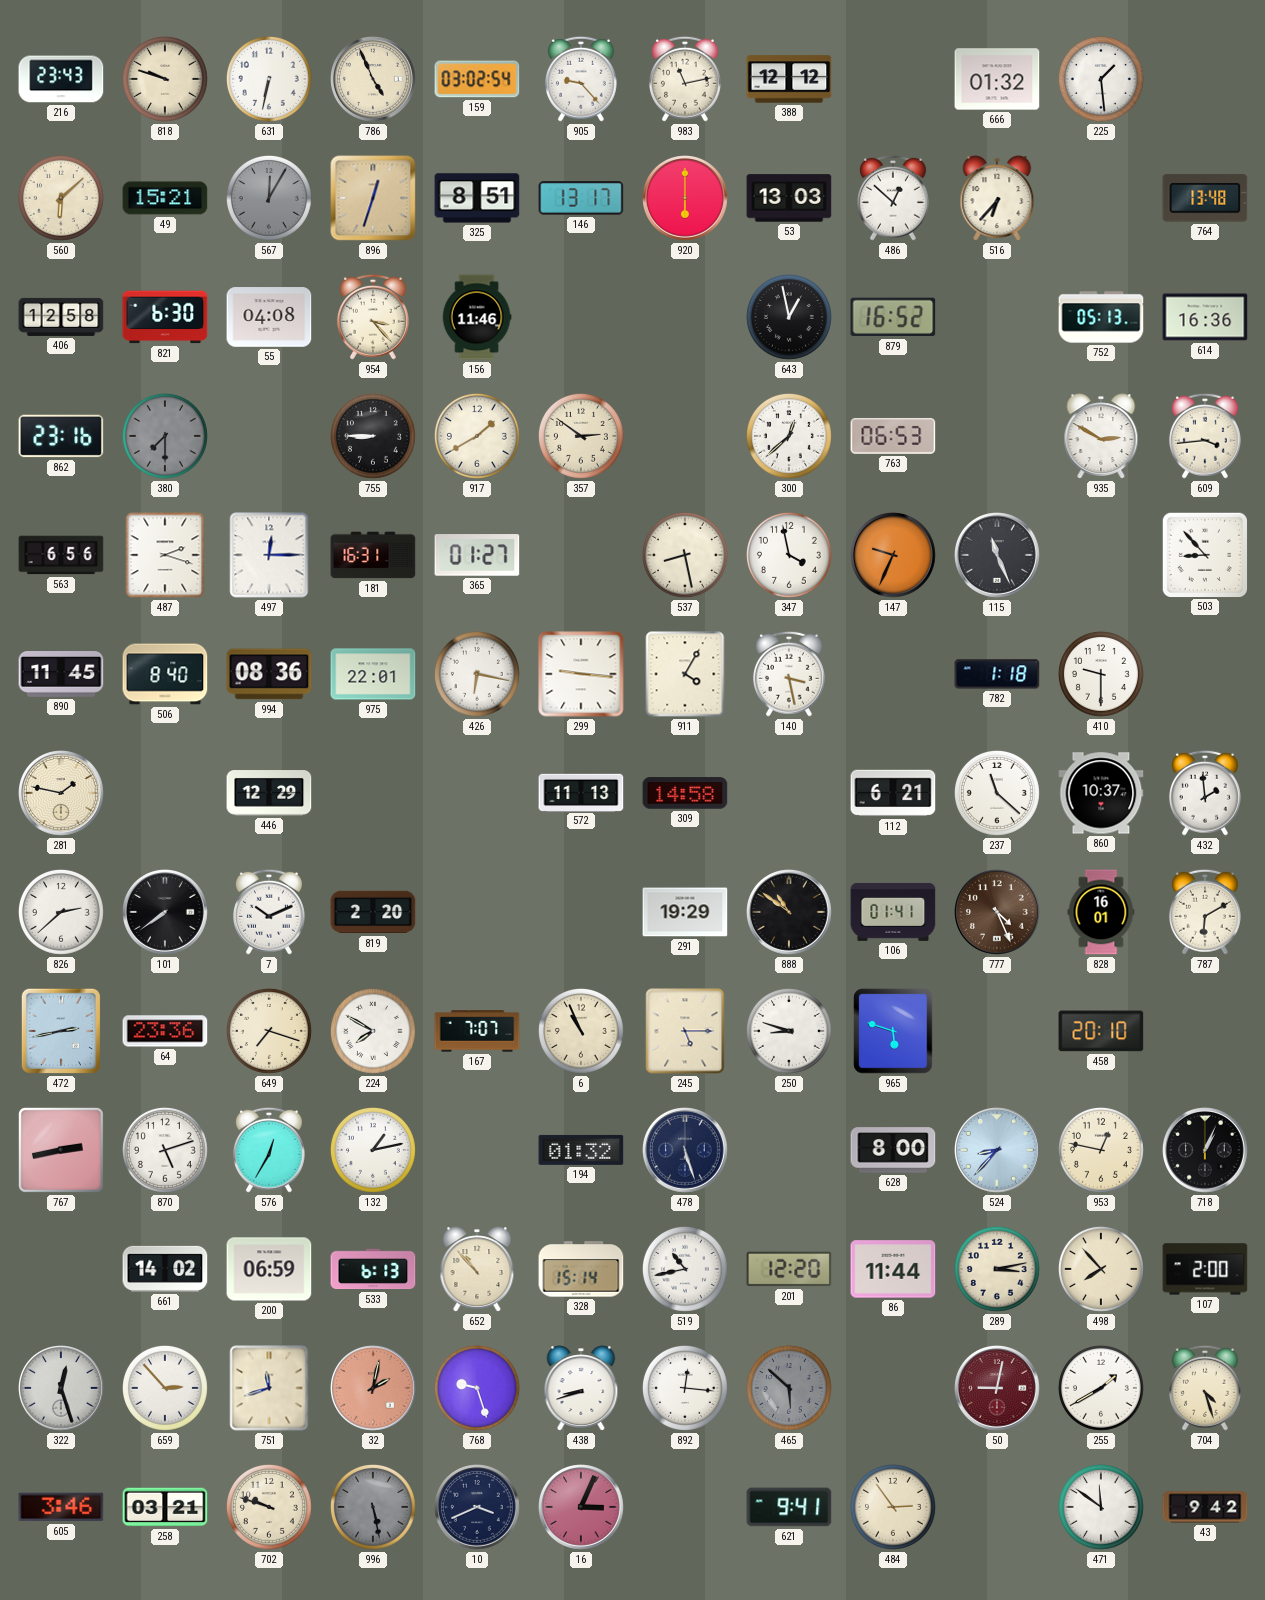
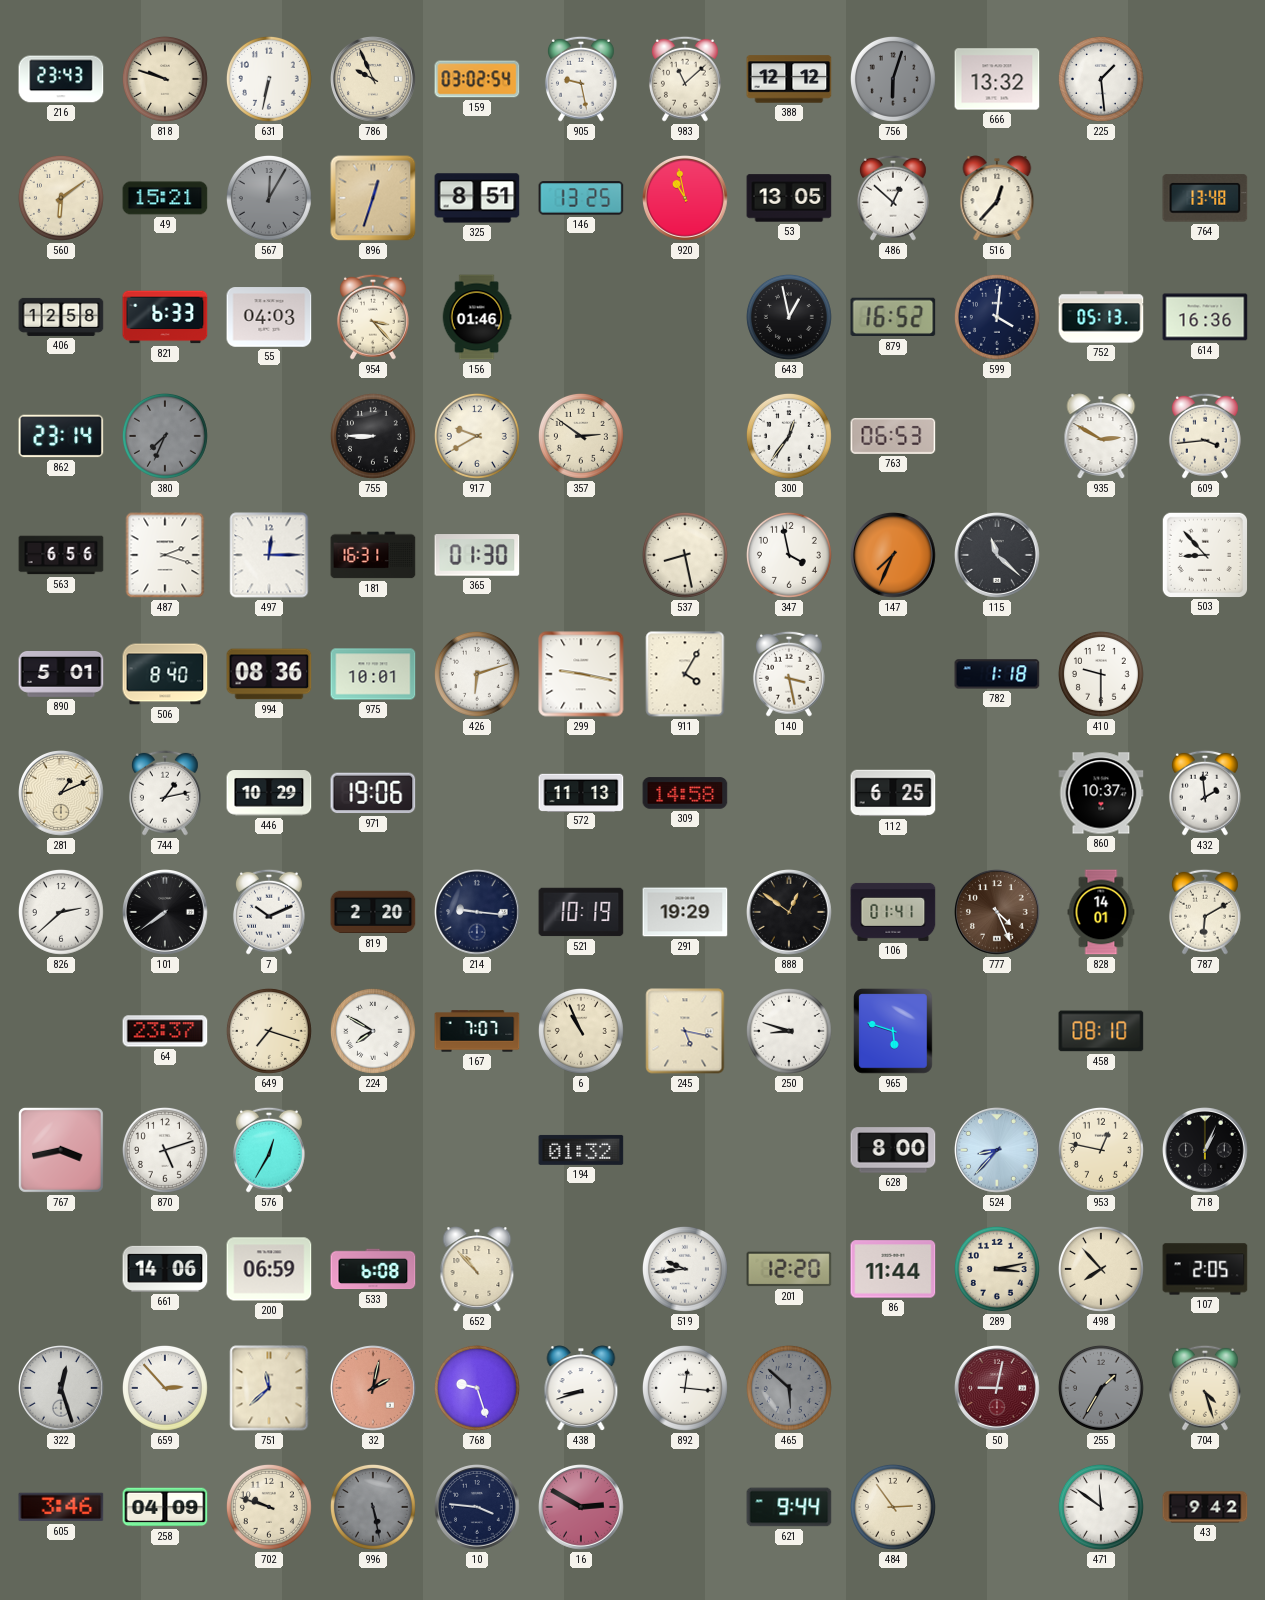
786: 4:56 -> 9:56 (374, 80)
905: 9:23 -> 9:28 (581, 79)
983: 11:13 -> 11:08 (685, 79)
756: none -> 6:03 (893, 79)
666: 01:32 -> 13:32 (997, 79)
560: 6:08 -> 6:09 (61, 198)
146: 13:17 -> 13:25 (581, 198)
920: 6:00 -> 10:58 (686, 199)
53: 13:03 -> 13:05 (789, 198)
516: 6:37 -> 12:37 (997, 198)
821: 6:30 -> 6:33 (165, 317)
55: 04:08 -> 04:03 (269, 317)
156: 11:46 -> 01:46 (477, 317)
599: none -> 4:01 (997, 317)
862: 23:16 -> 23:14 (61, 436)
380: 7:30 -> 7:34 (165, 436)
917: 1:40 -> 9:40 (477, 436)
300: 12:38 -> 12:36 (789, 436)
365: 01:27 -> 01:30 (477, 555)
147: 9:34 -> 7:34 (894, 556)
115: 11:26 -> 11:22 (998, 556)
890: 11:45 -> 5:01 (61, 675)
975: 22:01 -> 10:01 (373, 674)
426: 6:17 -> 6:12 (477, 674)
299: 9:16 -> 9:17 (581, 674)
281: 1:47 -> 1:11 (62, 794)
744: none -> 1:13 (165, 793)
446: 12:29 -> 10:29 (269, 793)
971: none -> 19:06 (373, 793)
112: 6:21 -> 6:25 (893, 793)
237: 11:22 -> none (997, 793)
214: none -> 9:16 (478, 913)
521: none -> 10:19 (581, 912)
888: 10:51 -> 12:51 (790, 913)
828: 16:01 -> 14:01 (1101, 912)
472: 2:43 -> none (61, 1031)
64: 23:36 -> 23:37 (165, 1031)
245: 5:15 -> 5:17 (685, 1031)
458: 20:10 -> 08:10 (1101, 1031)
767: 2:43 -> 3:43 (61, 1150)
132: 1:13 -> none (373, 1150)
478: 5:27 -> none (686, 1151)
661: 14:02 -> 14:06 (165, 1269)
533: 6:13 -> 6:08 (373, 1269)
328: 15:14 -> none (581, 1269)
519: 10:43 -> 9:44 (685, 1269)
107: 2:00 -> 2:05 (1205, 1269)
751: 11:42 -> 11:38 (269, 1388)
255: 1:40 -> 1:35 (1101, 1388)
255 dial: white -> grey (1101, 1388)
258: 03:21 -> 04:09 (165, 1507)
10: 3:41 -> 3:46 (478, 1508)
16: 3:04 -> 2:50 (582, 1508)
621: 9:41 -> 9:44 (789, 1507)
